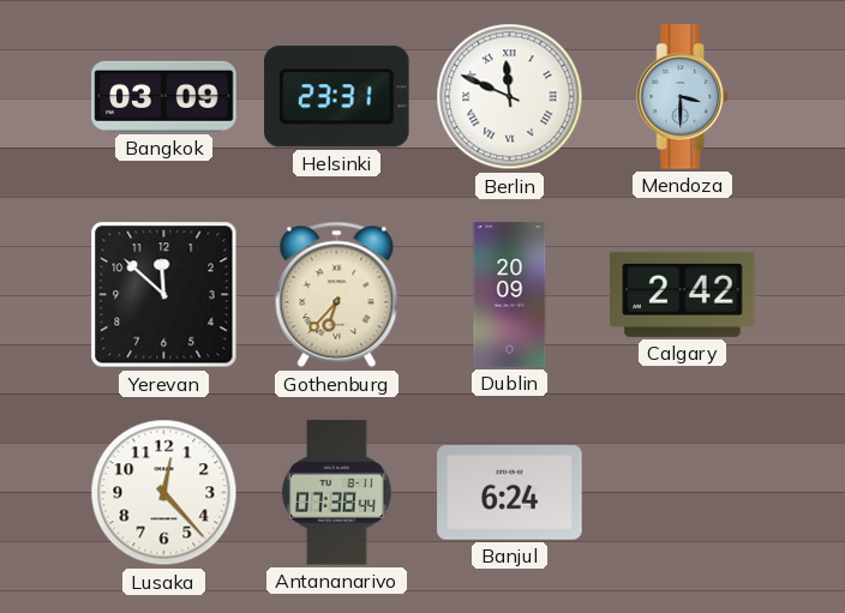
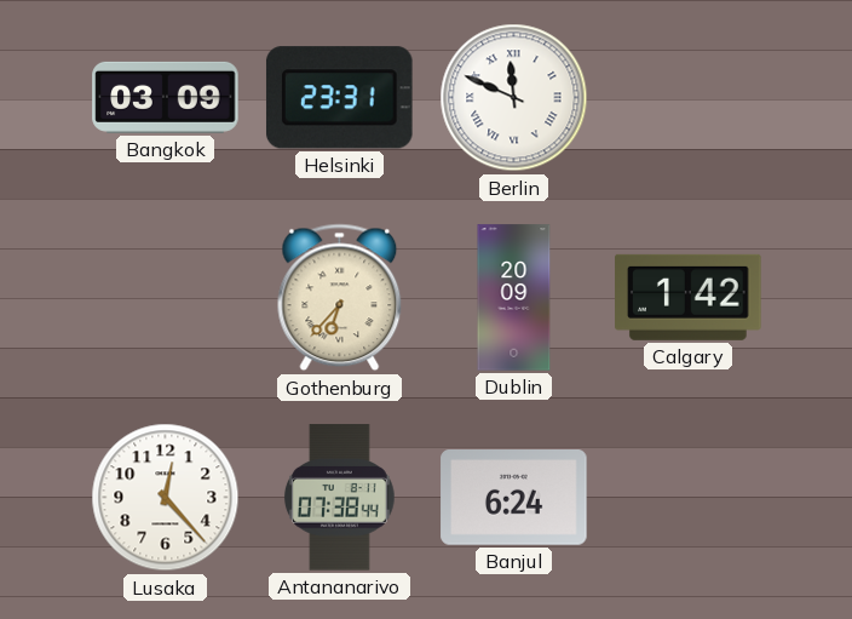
Mendoza: 3:30 -> none (683, 97)
Yerevan: 11:52 -> none (164, 295)
Calgary: 2:42 -> 1:42 (689, 297)
